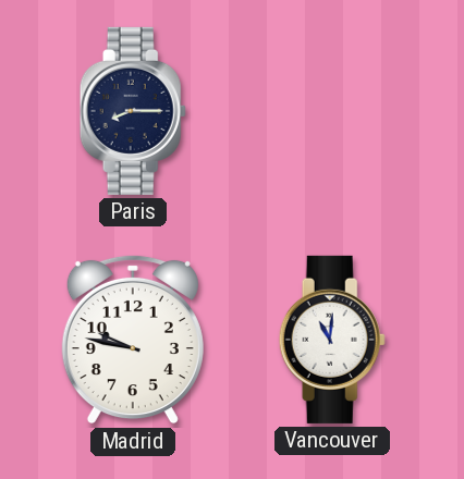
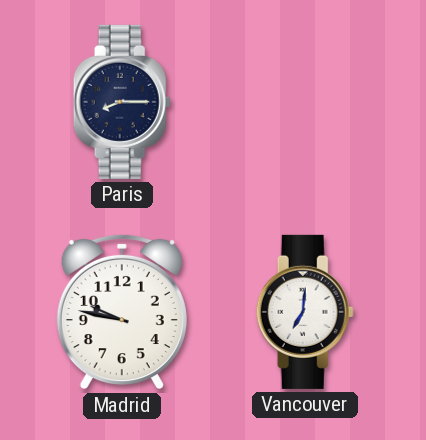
Vancouver: 11:01 -> 7:01 (305, 312)
